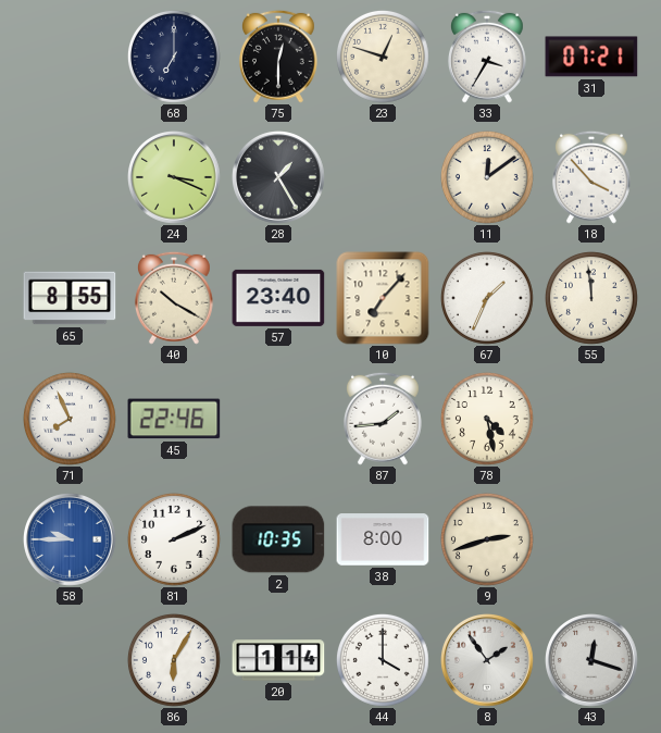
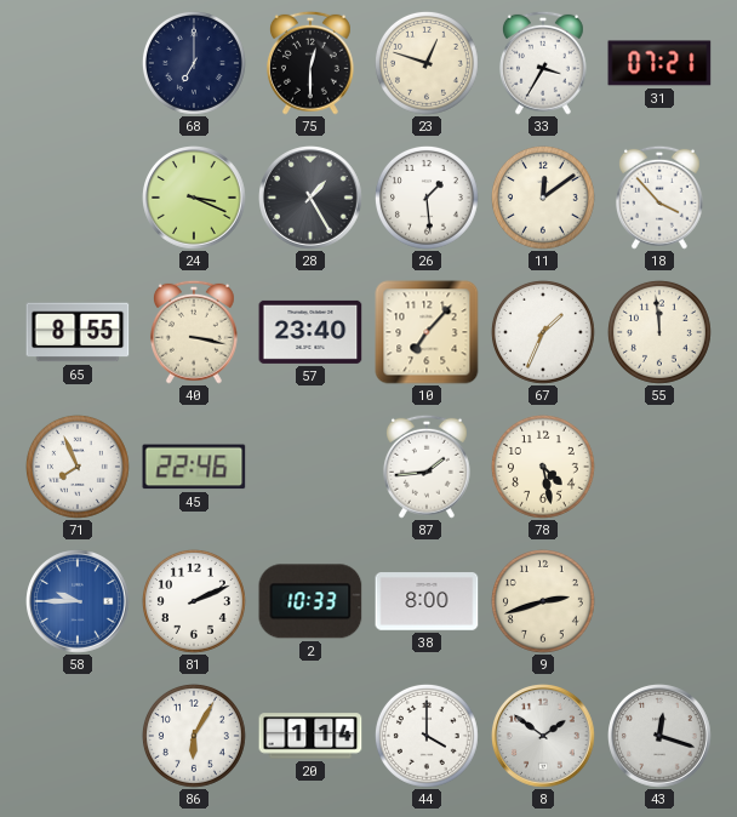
26: none -> 1:29 (427, 198)
40: 10:20 -> 3:17 (194, 332)
2: 10:35 -> 10:33 (310, 601)
8: 1:54 -> 1:51 (544, 737)
